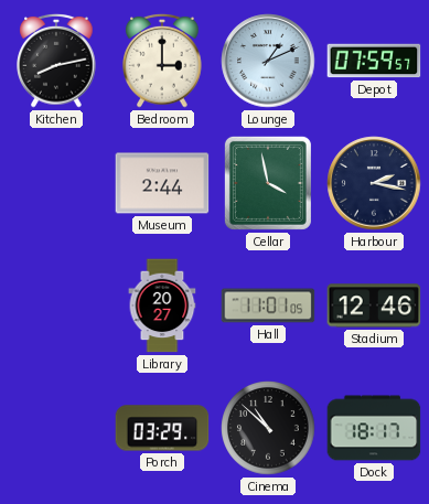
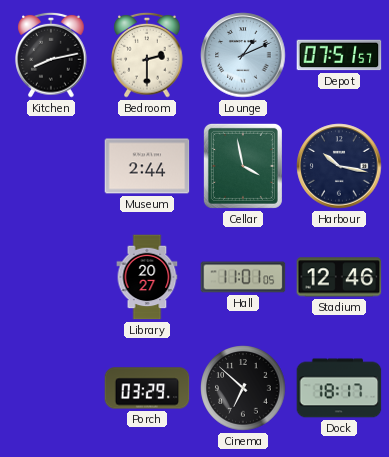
Bedroom: 3:00 -> 2:30 (147, 55)
Depot: 07:59 -> 07:51 (339, 55)
Harbour: 2:17 -> 10:17 (339, 166)
Cinema: 10:52 -> 6:52 (243, 388)
